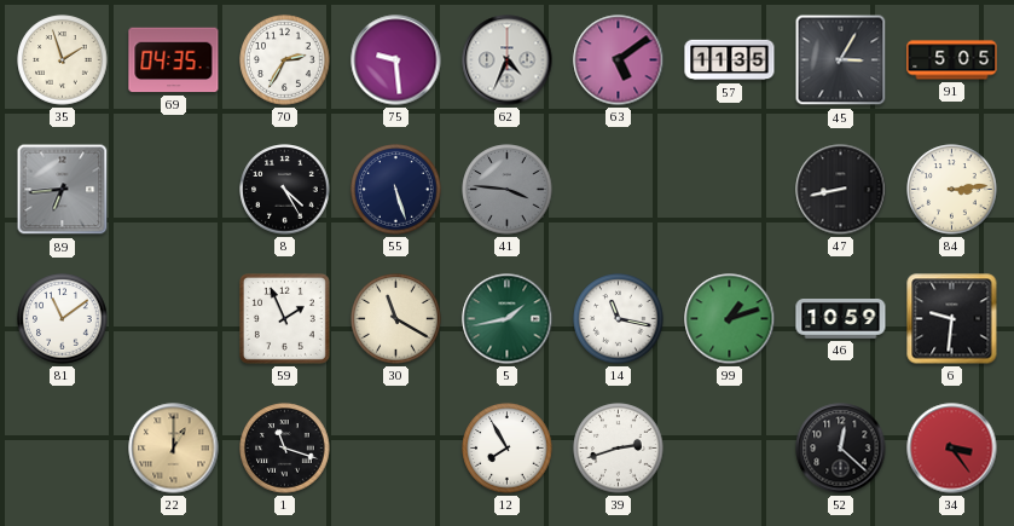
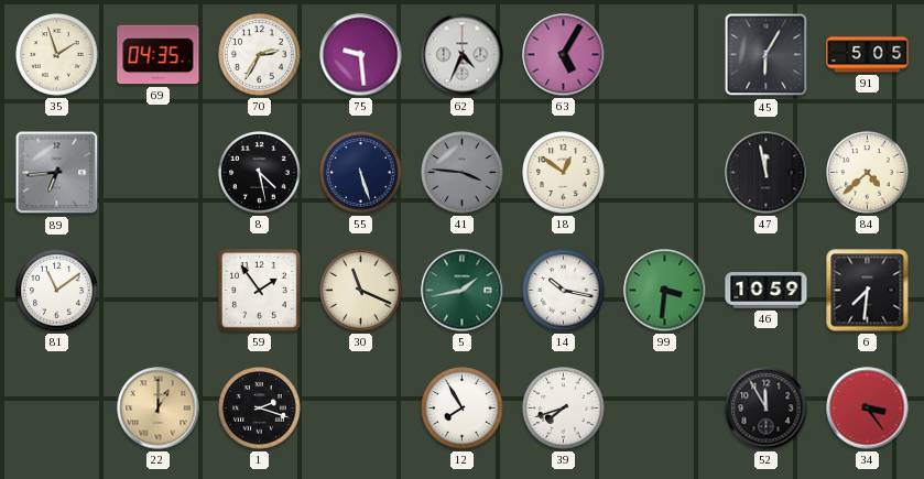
63: 5:09 -> 5:05 (564, 55)
57: 11:35 -> none (730, 60)
45: 3:05 -> 6:05 (767, 55)
8: 4:25 -> 4:28 (260, 173)
18: none -> 12:51 (564, 173)
47: 8:43 -> 11:58 (767, 173)
84: 3:14 -> 4:38 (868, 173)
59: 1:56 -> 1:54 (259, 290)
30: 11:20 -> 11:19 (361, 291)
14: 11:17 -> 10:17 (564, 291)
99: 1:12 -> 3:31 (665, 291)
6: 9:31 -> 7:31 (868, 291)
1: 11:18 -> 2:18 (260, 409)
39: 2:42 -> 7:42 (564, 409)
52: 12:22 -> 11:55 (767, 409)
